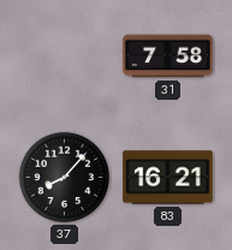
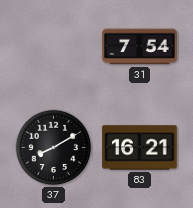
31: 7:58 -> 7:54 (140, 47)
37: 8:07 -> 8:10 (54, 148)
